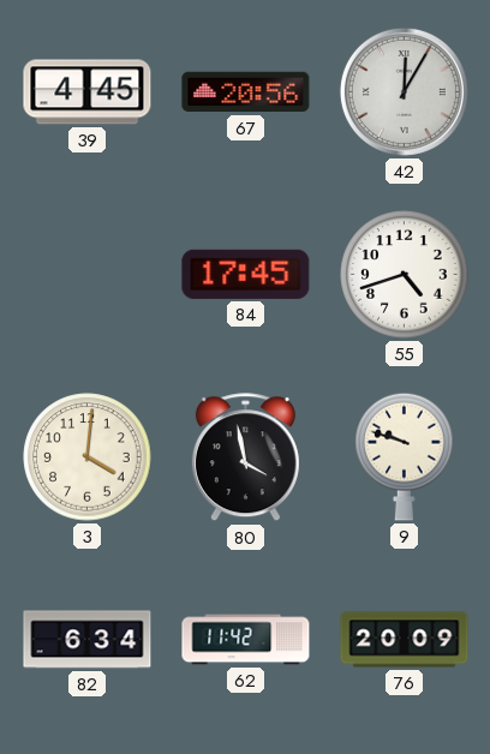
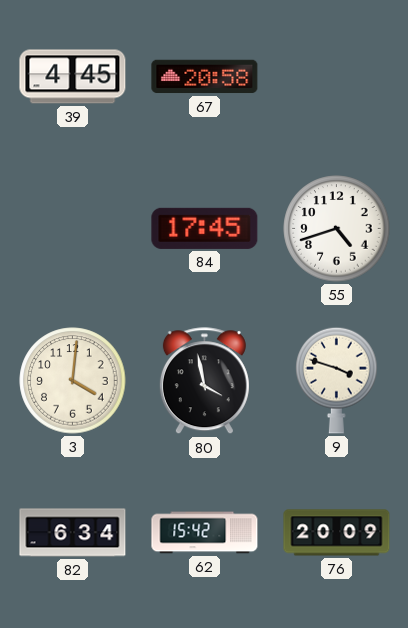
67: 20:56 -> 20:58 (205, 77)
42: 12:05 -> none (404, 91)
9: 9:48 -> 3:48 (337, 380)
62: 11:42 -> 15:42 (205, 533)
